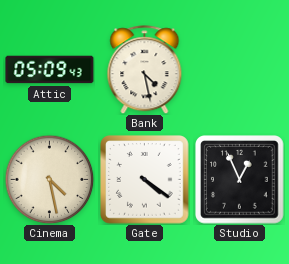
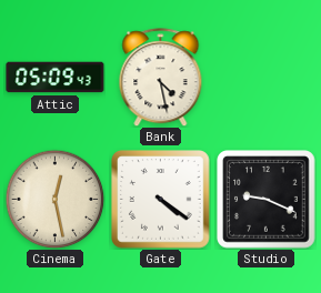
Cinema: 4:28 -> 12:28 (54, 199)
Studio: 12:56 -> 9:19 (267, 200)
